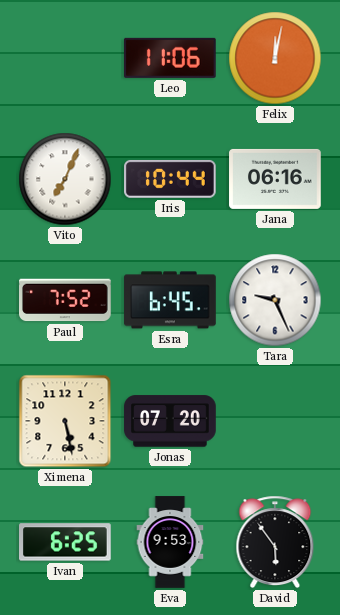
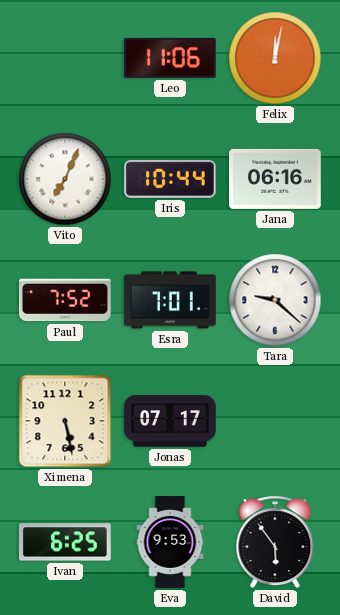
Esra: 6:45 -> 7:01 (170, 300)
Tara: 9:26 -> 9:22 (275, 300)
Jonas: 07:20 -> 07:17 (170, 421)
